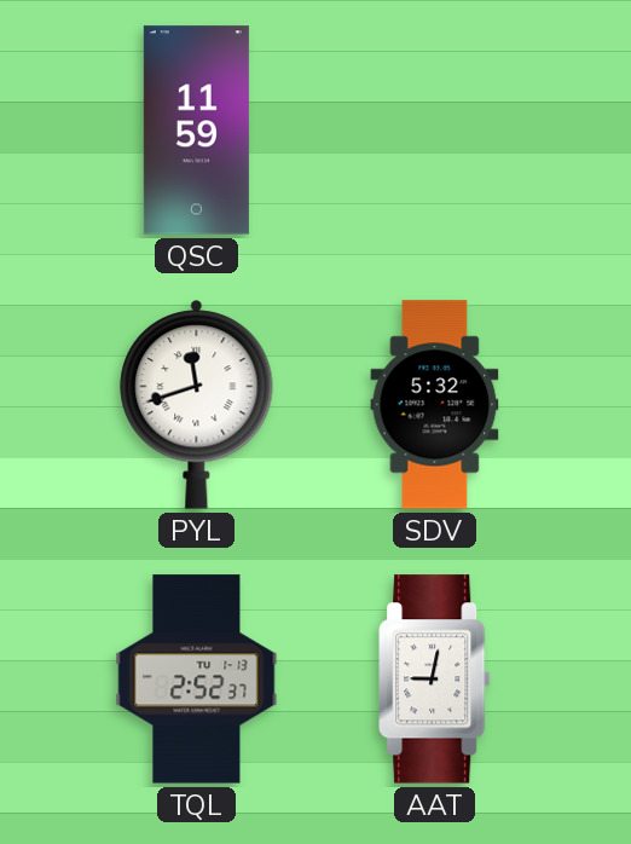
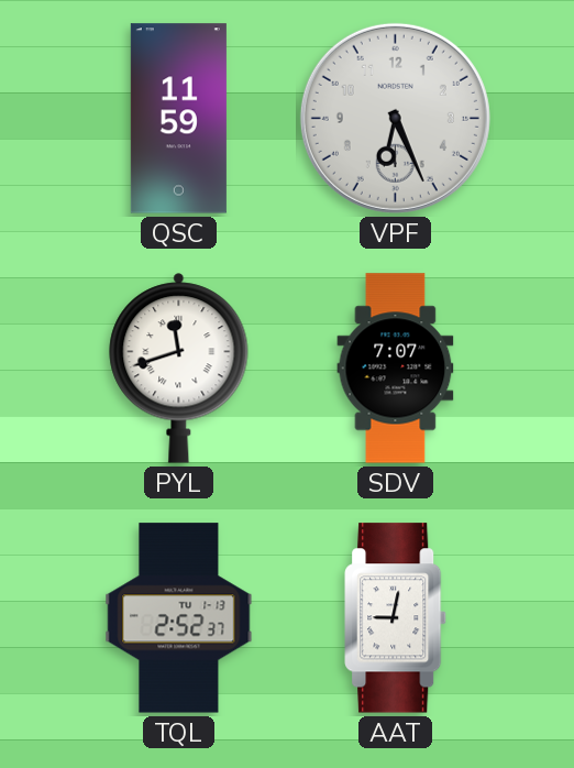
VPF: none -> 6:26 (395, 118)
SDV: 5:32 -> 7:07 (396, 369)
